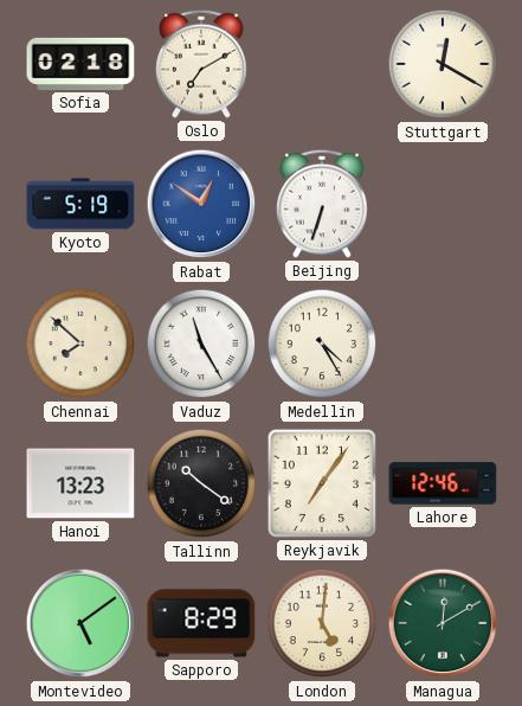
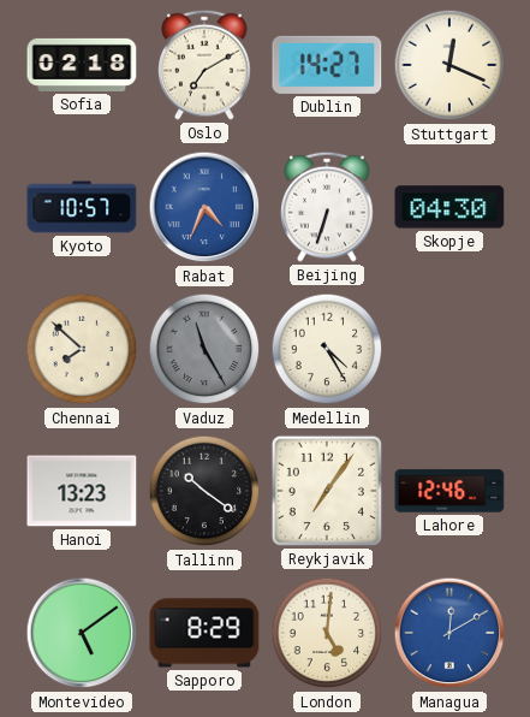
Dublin: none -> 14:27 (327, 65)
Stuttgart: 12:20 -> 12:19 (449, 65)
Kyoto: 5:19 -> 10:57 (82, 207)
Rabat: 12:51 -> 4:34 (204, 207)
Skopje: none -> 04:30 (449, 207)
Vaduz dial: white -> grey (204, 349)
Managua dial: green -> blue (449, 633)
